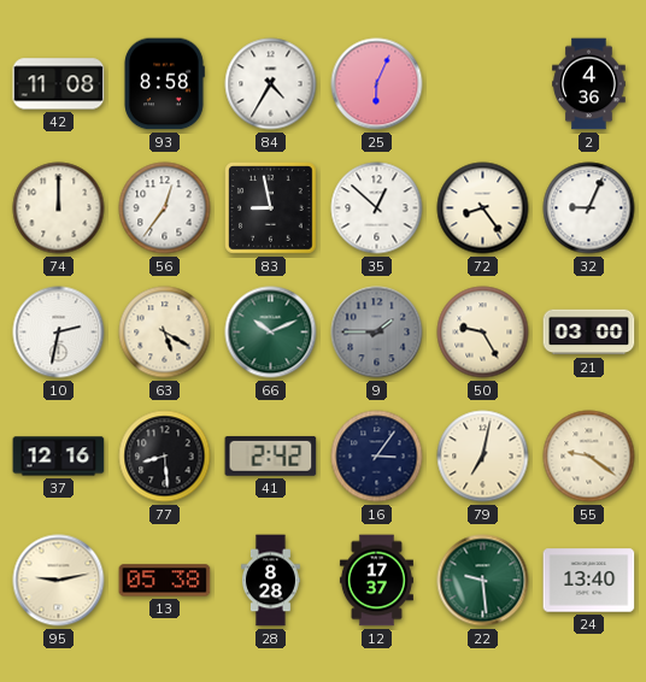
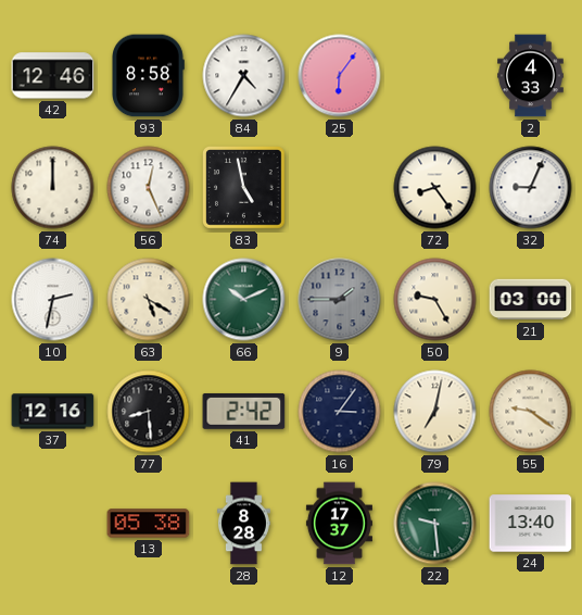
42: 11:08 -> 12:46 (53, 76)
25: 6:04 -> 6:06 (340, 76)
2: 4:36 -> 4:33 (531, 76)
56: 12:36 -> 12:26 (149, 188)
83: 8:58 -> 4:58 (244, 188)
35: 12:52 -> none (377, 208)
95: 9:13 -> none (59, 581)
